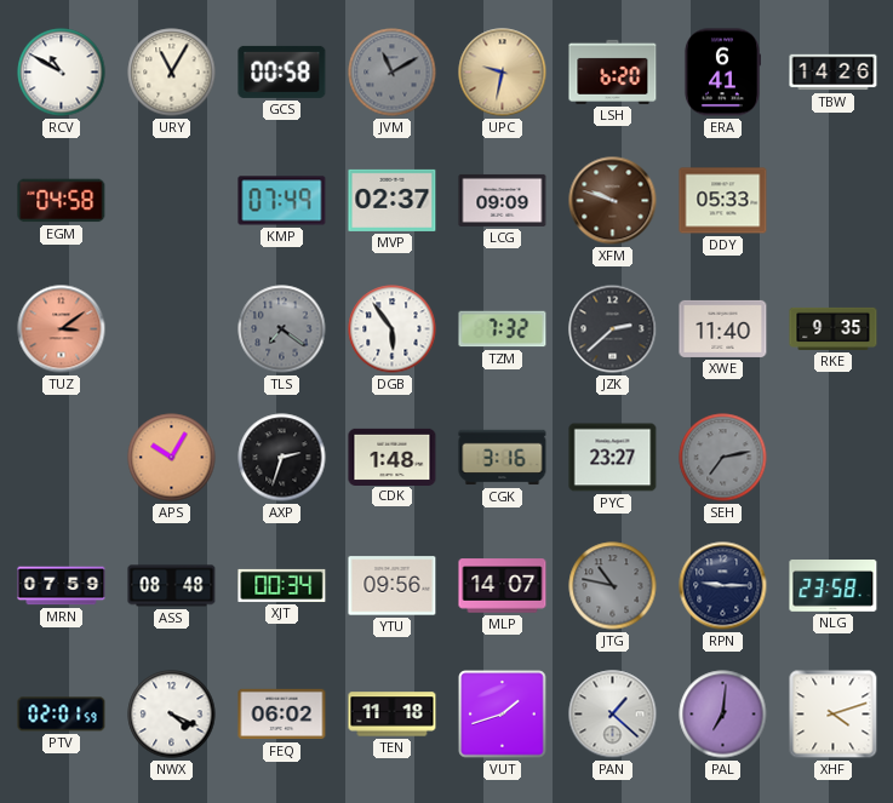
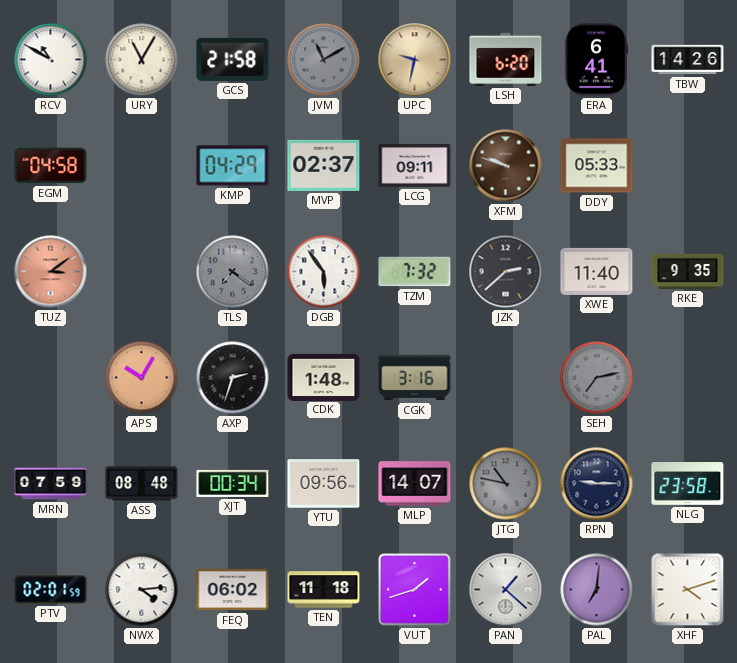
GCS: 00:58 -> 21:58 (233, 59)
KMP: 07:49 -> 04:29 (233, 166)
LCG: 09:09 -> 09:11 (415, 165)
PYC: 23:27 -> none (613, 458)
NWX: 4:19 -> 4:14 (142, 590)
